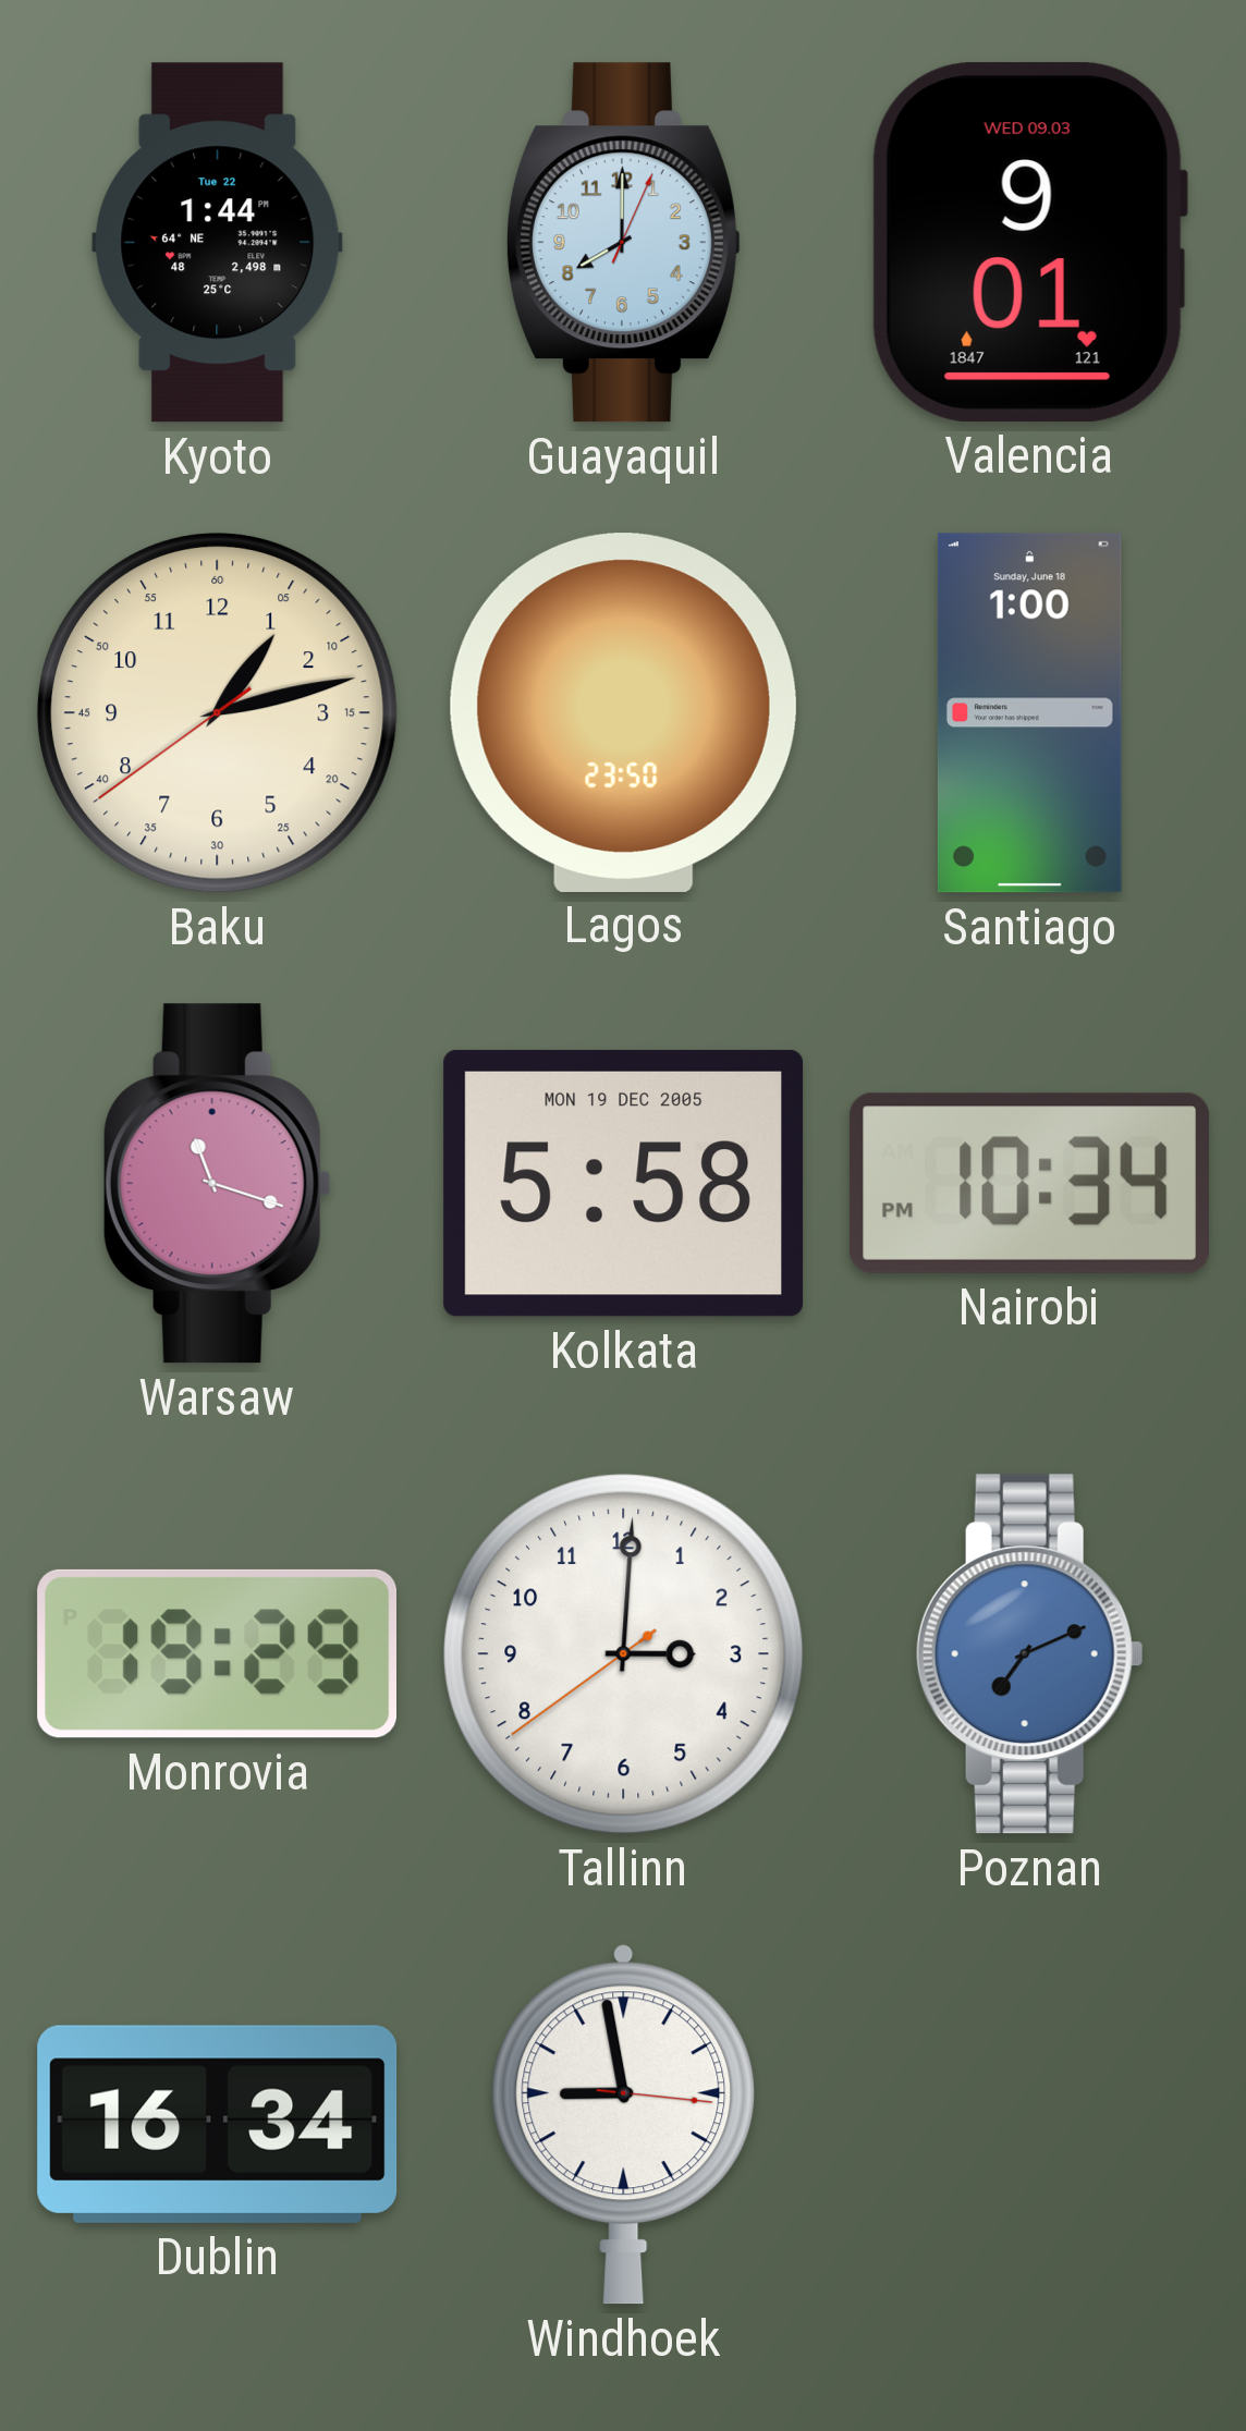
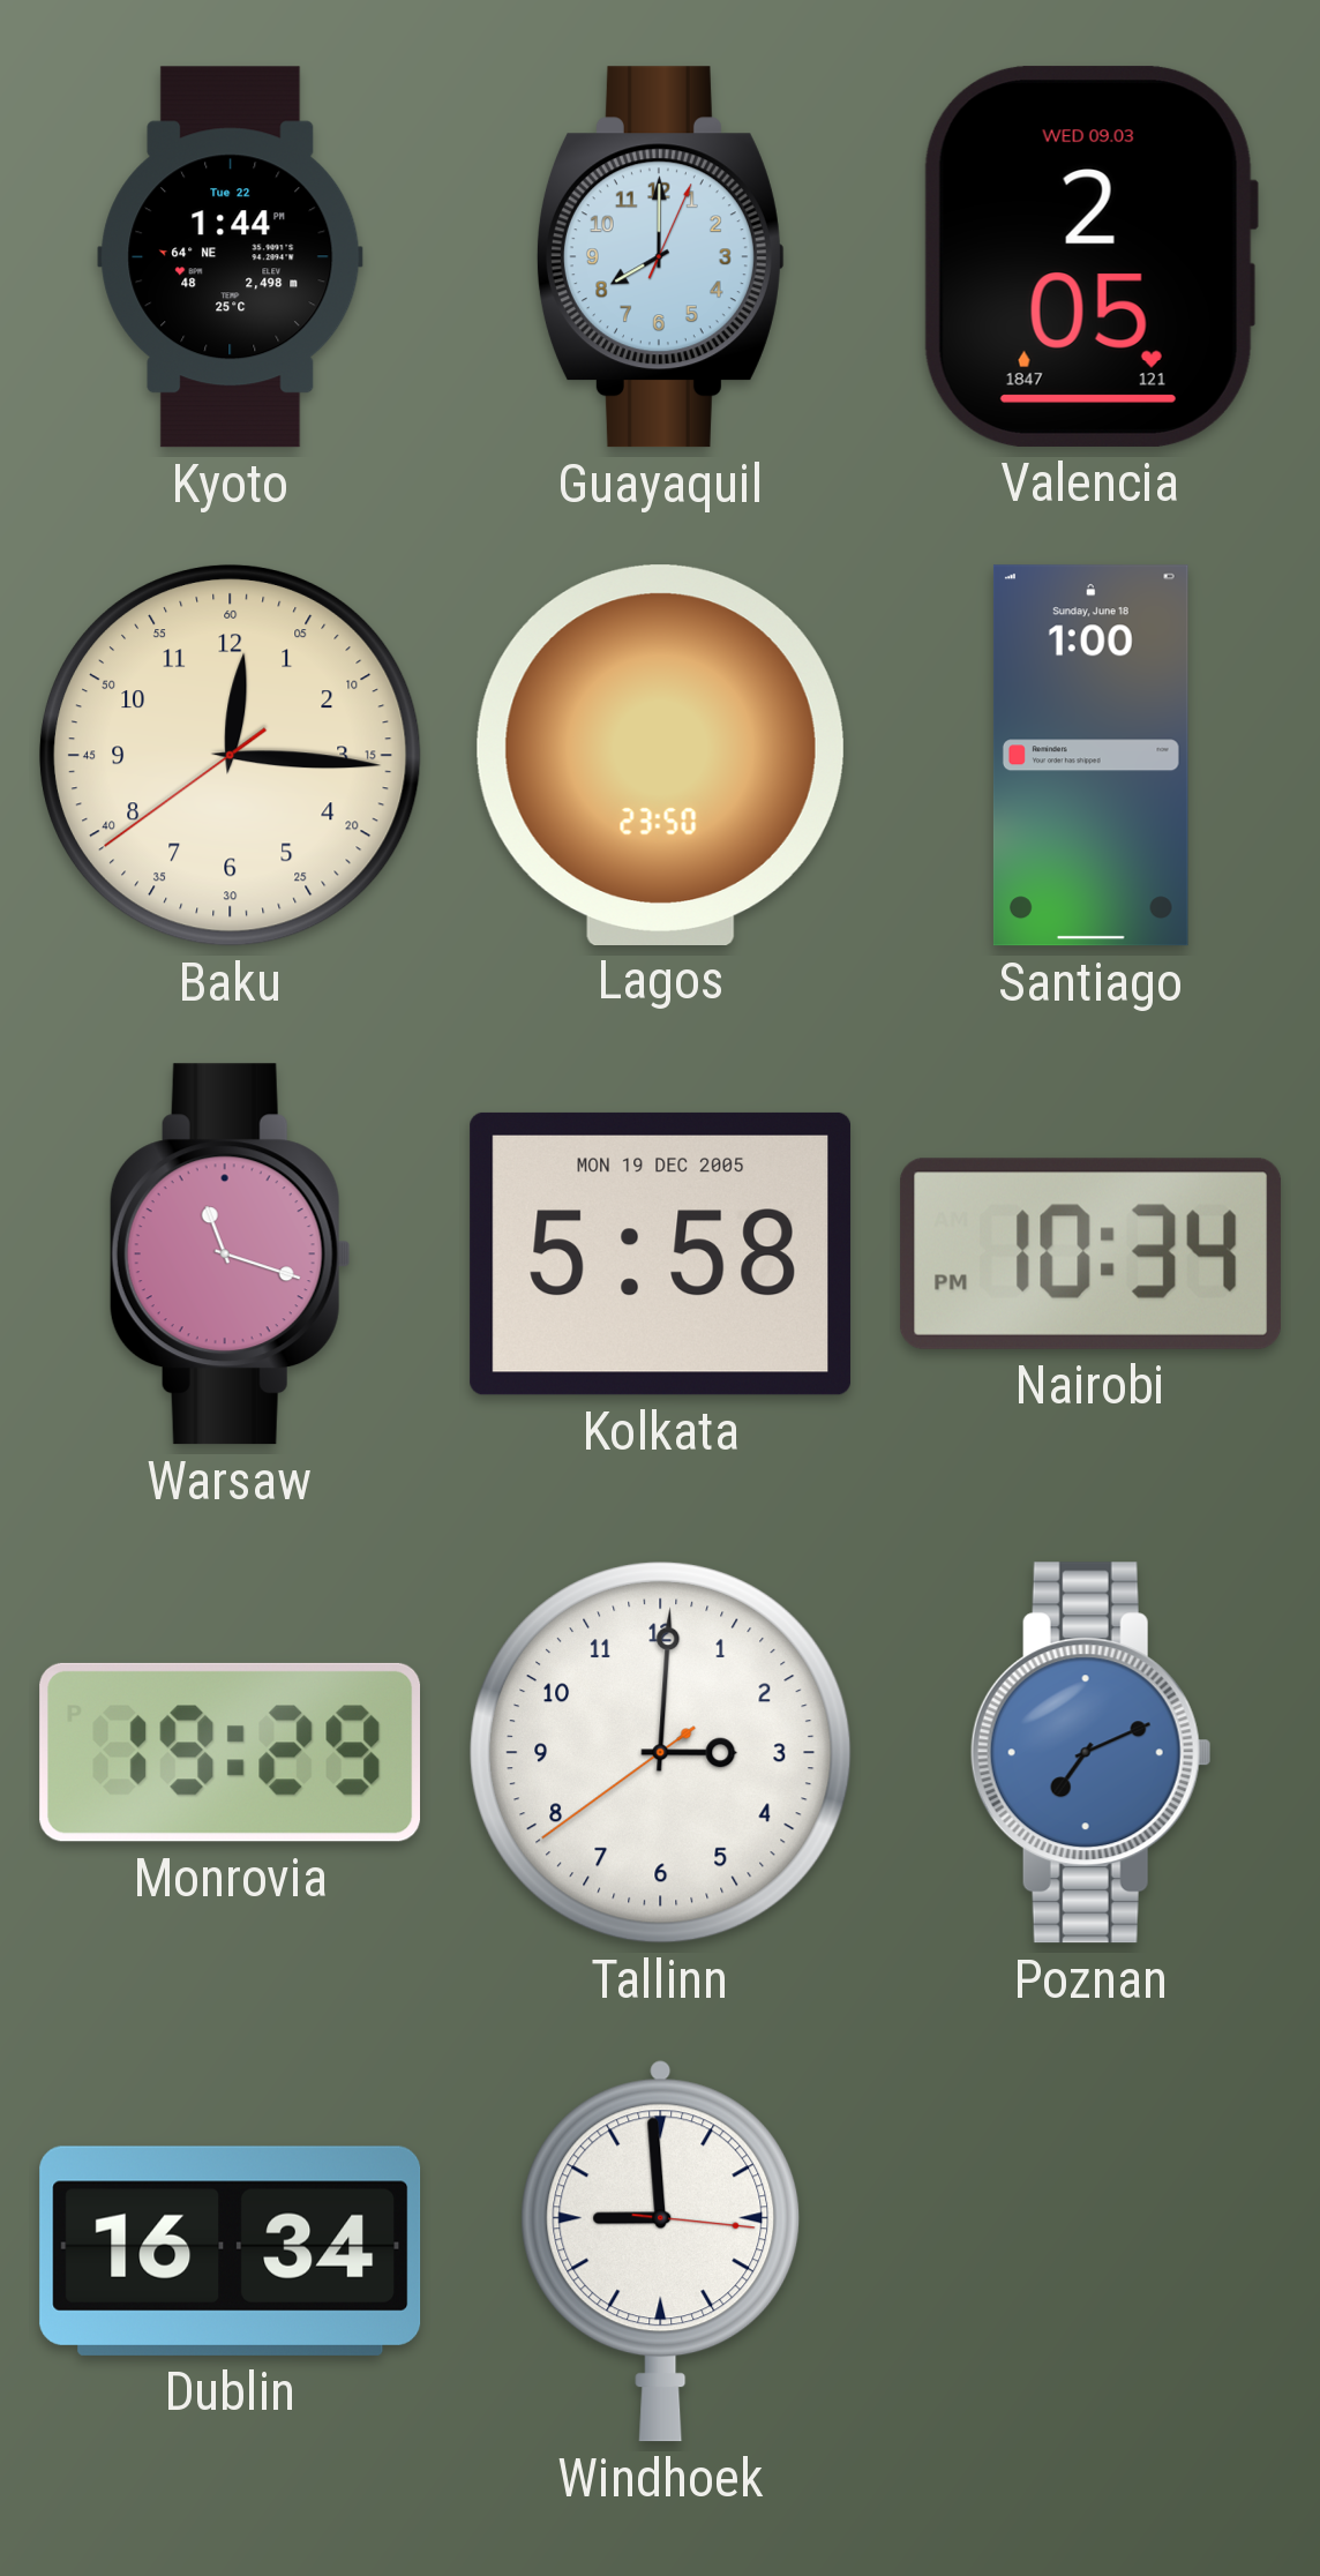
Valencia: 9:01 -> 2:05 (1090, 256)
Baku: 1:12 -> 12:15 (230, 755)
Windhoek: 8:58 -> 8:59 (661, 2251)
